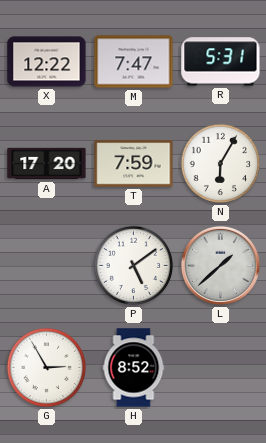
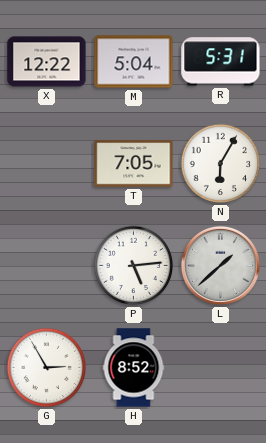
M: 7:47 -> 5:04 (134, 62)
A: 17:20 -> none (47, 164)
T: 7:59 -> 7:05 (134, 164)
P: 5:09 -> 5:14 (134, 266)
